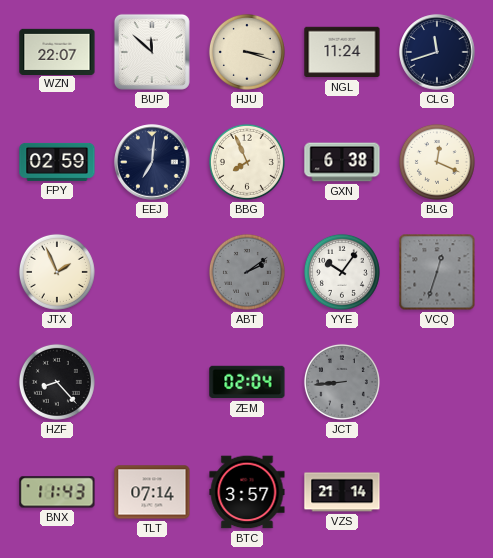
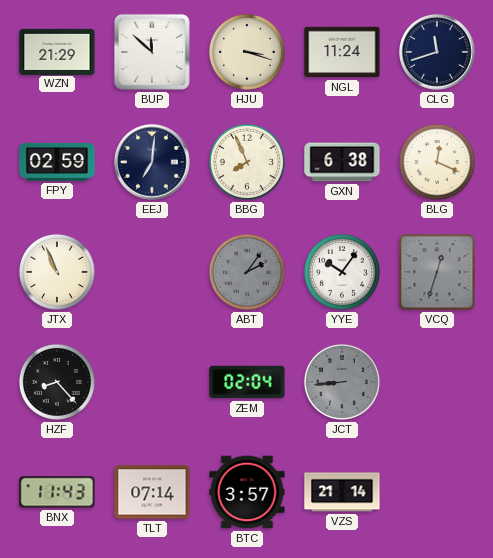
WZN: 22:07 -> 21:29 (57, 51)
JTX: 1:56 -> 10:56 (57, 272)
ABT: 2:09 -> 2:06 (247, 272)
